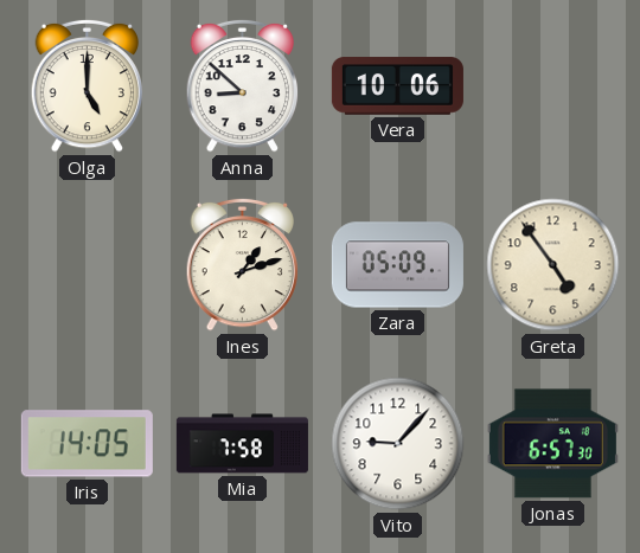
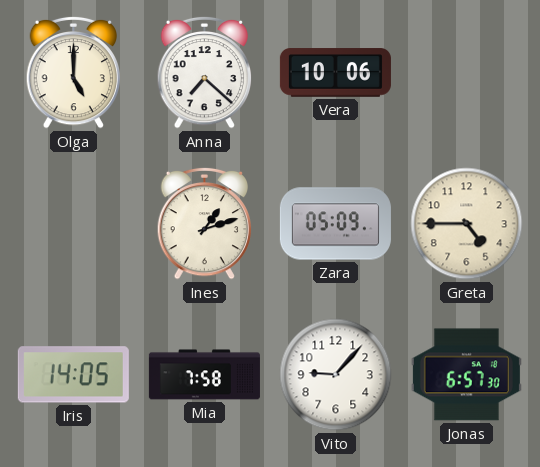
Anna: 8:52 -> 7:22 (204, 72)
Greta: 4:54 -> 4:45 (467, 224)
